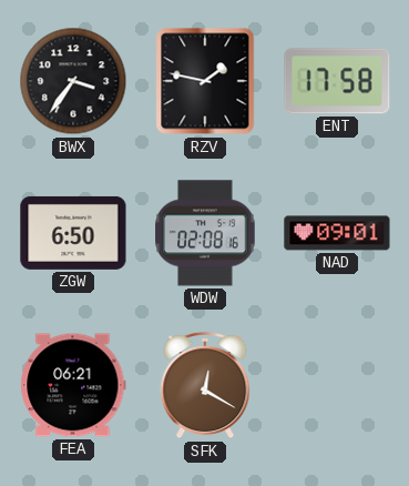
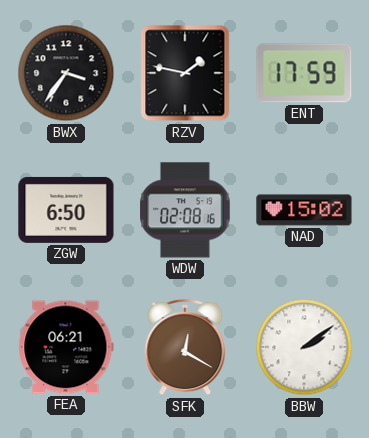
ENT: 17:58 -> 17:59 (304, 73)
NAD: 09:01 -> 15:02 (304, 210)
BBW: none -> 2:09 (304, 347)
